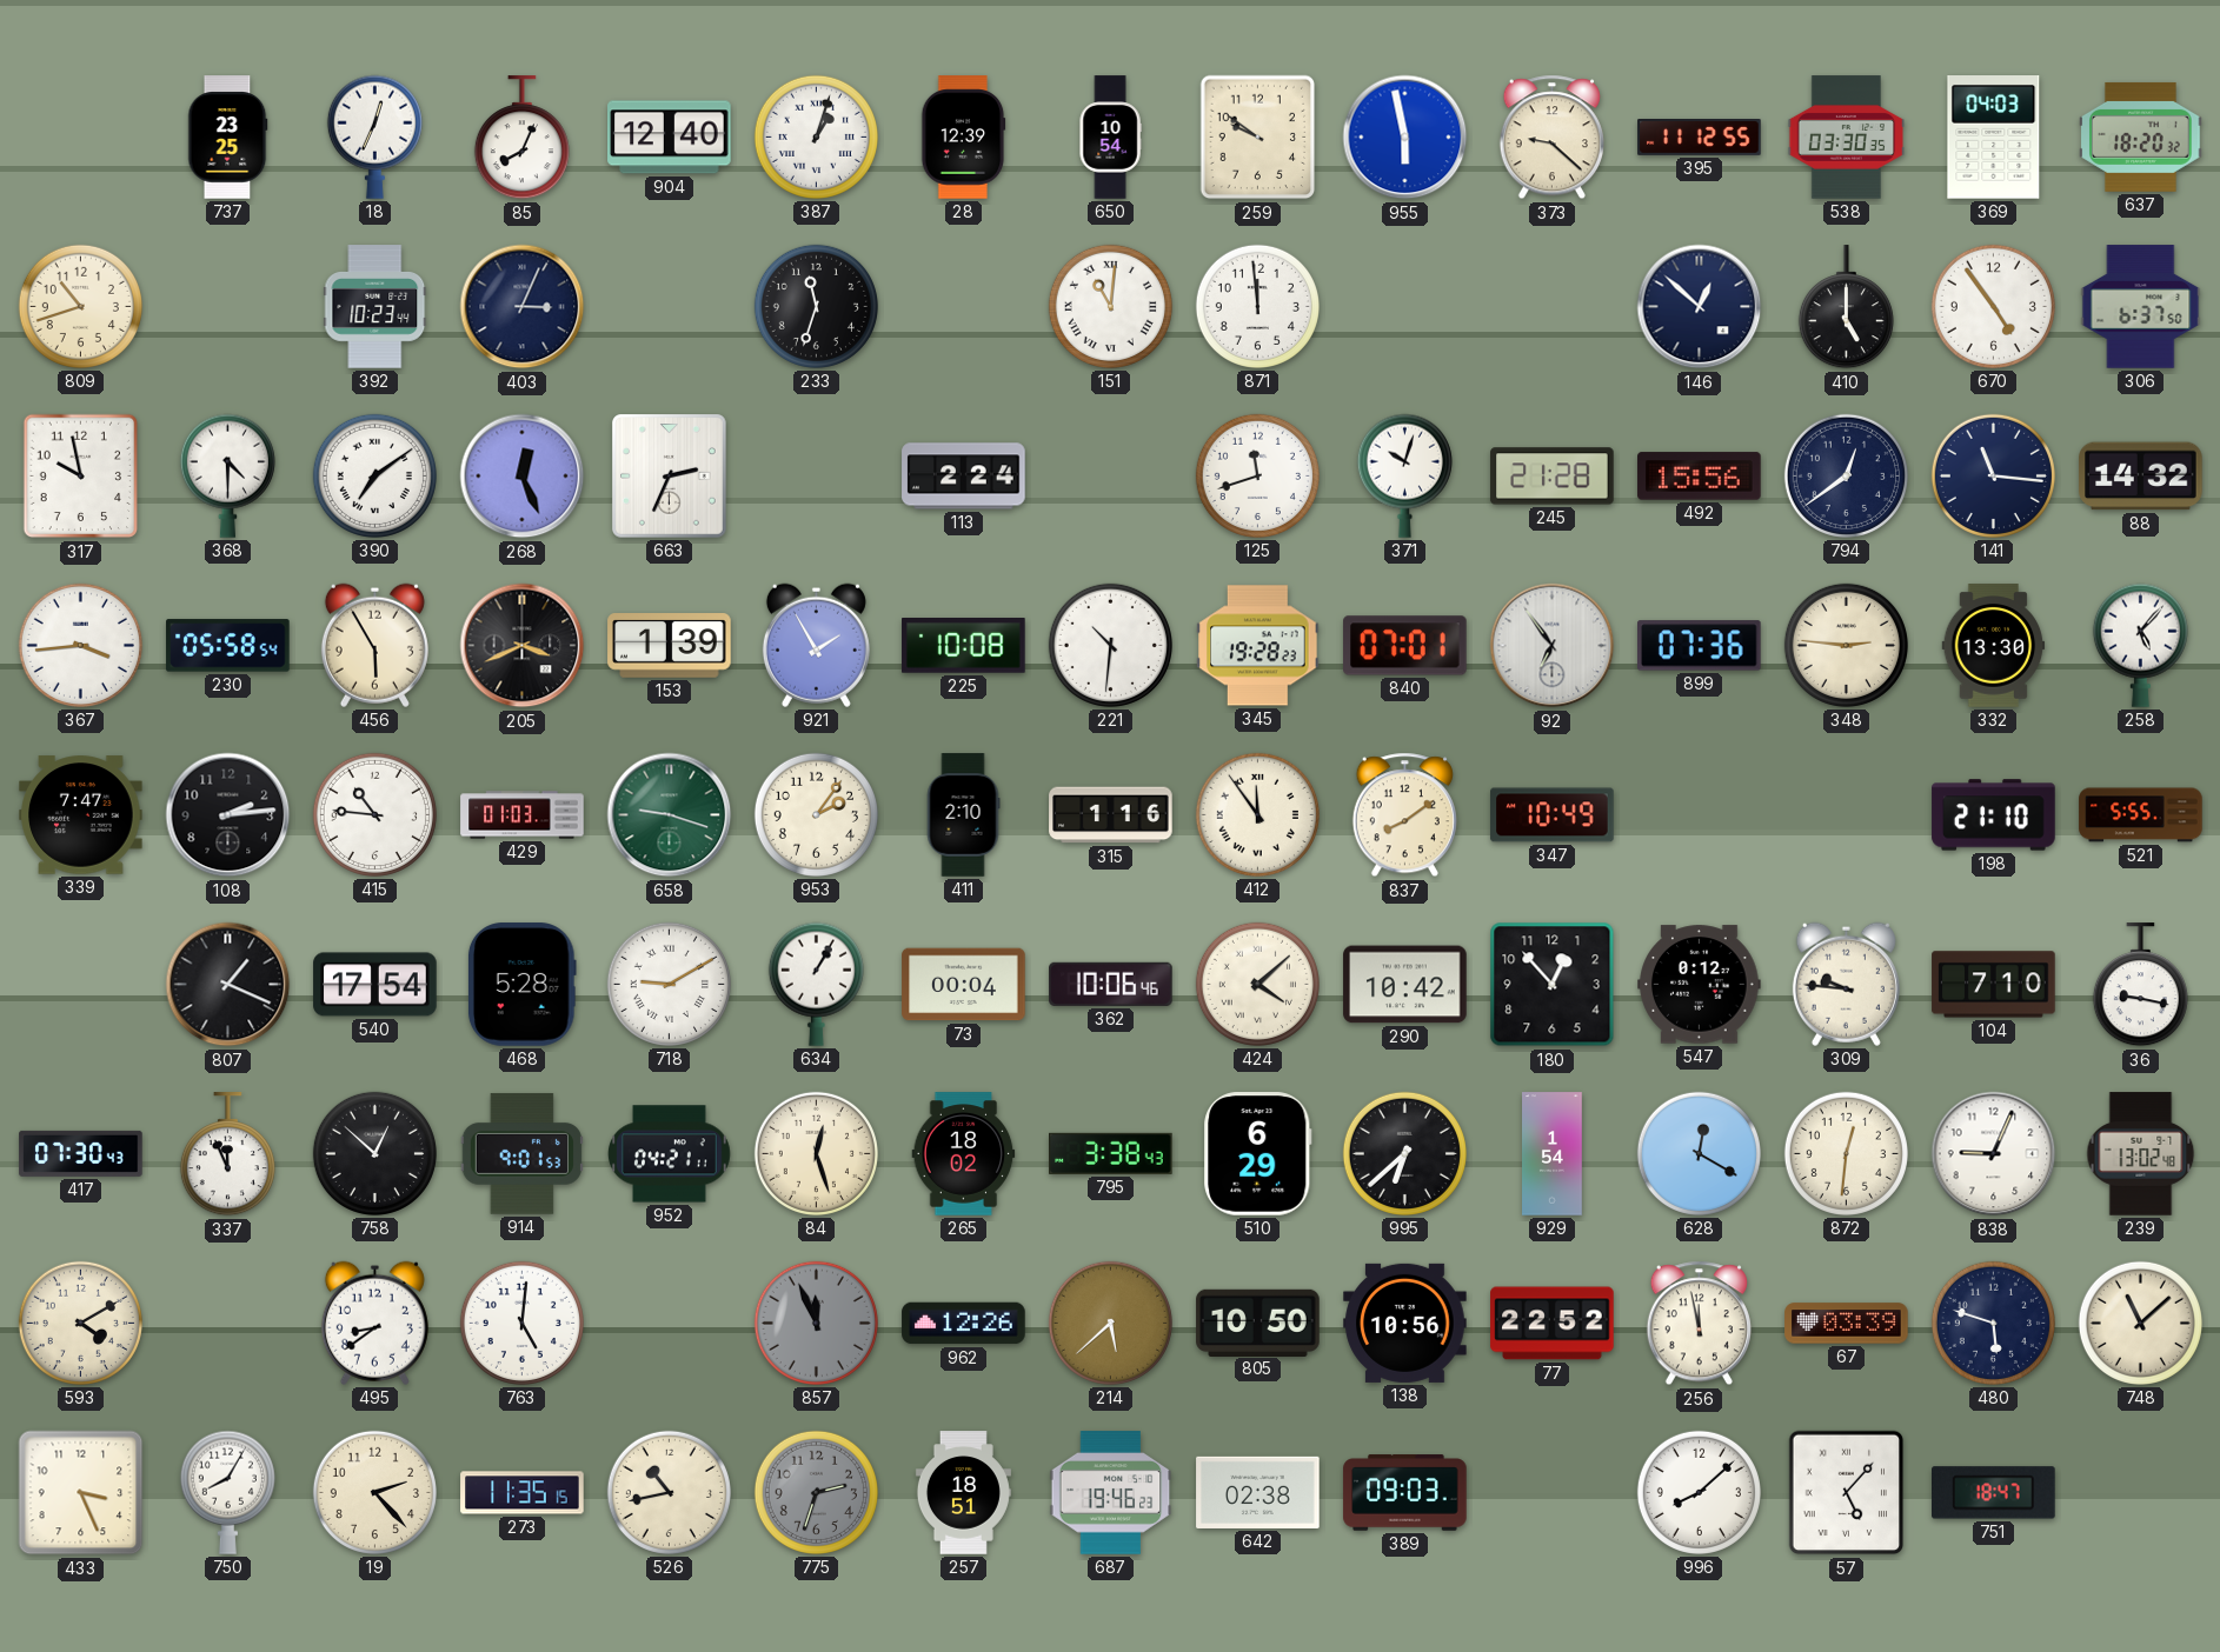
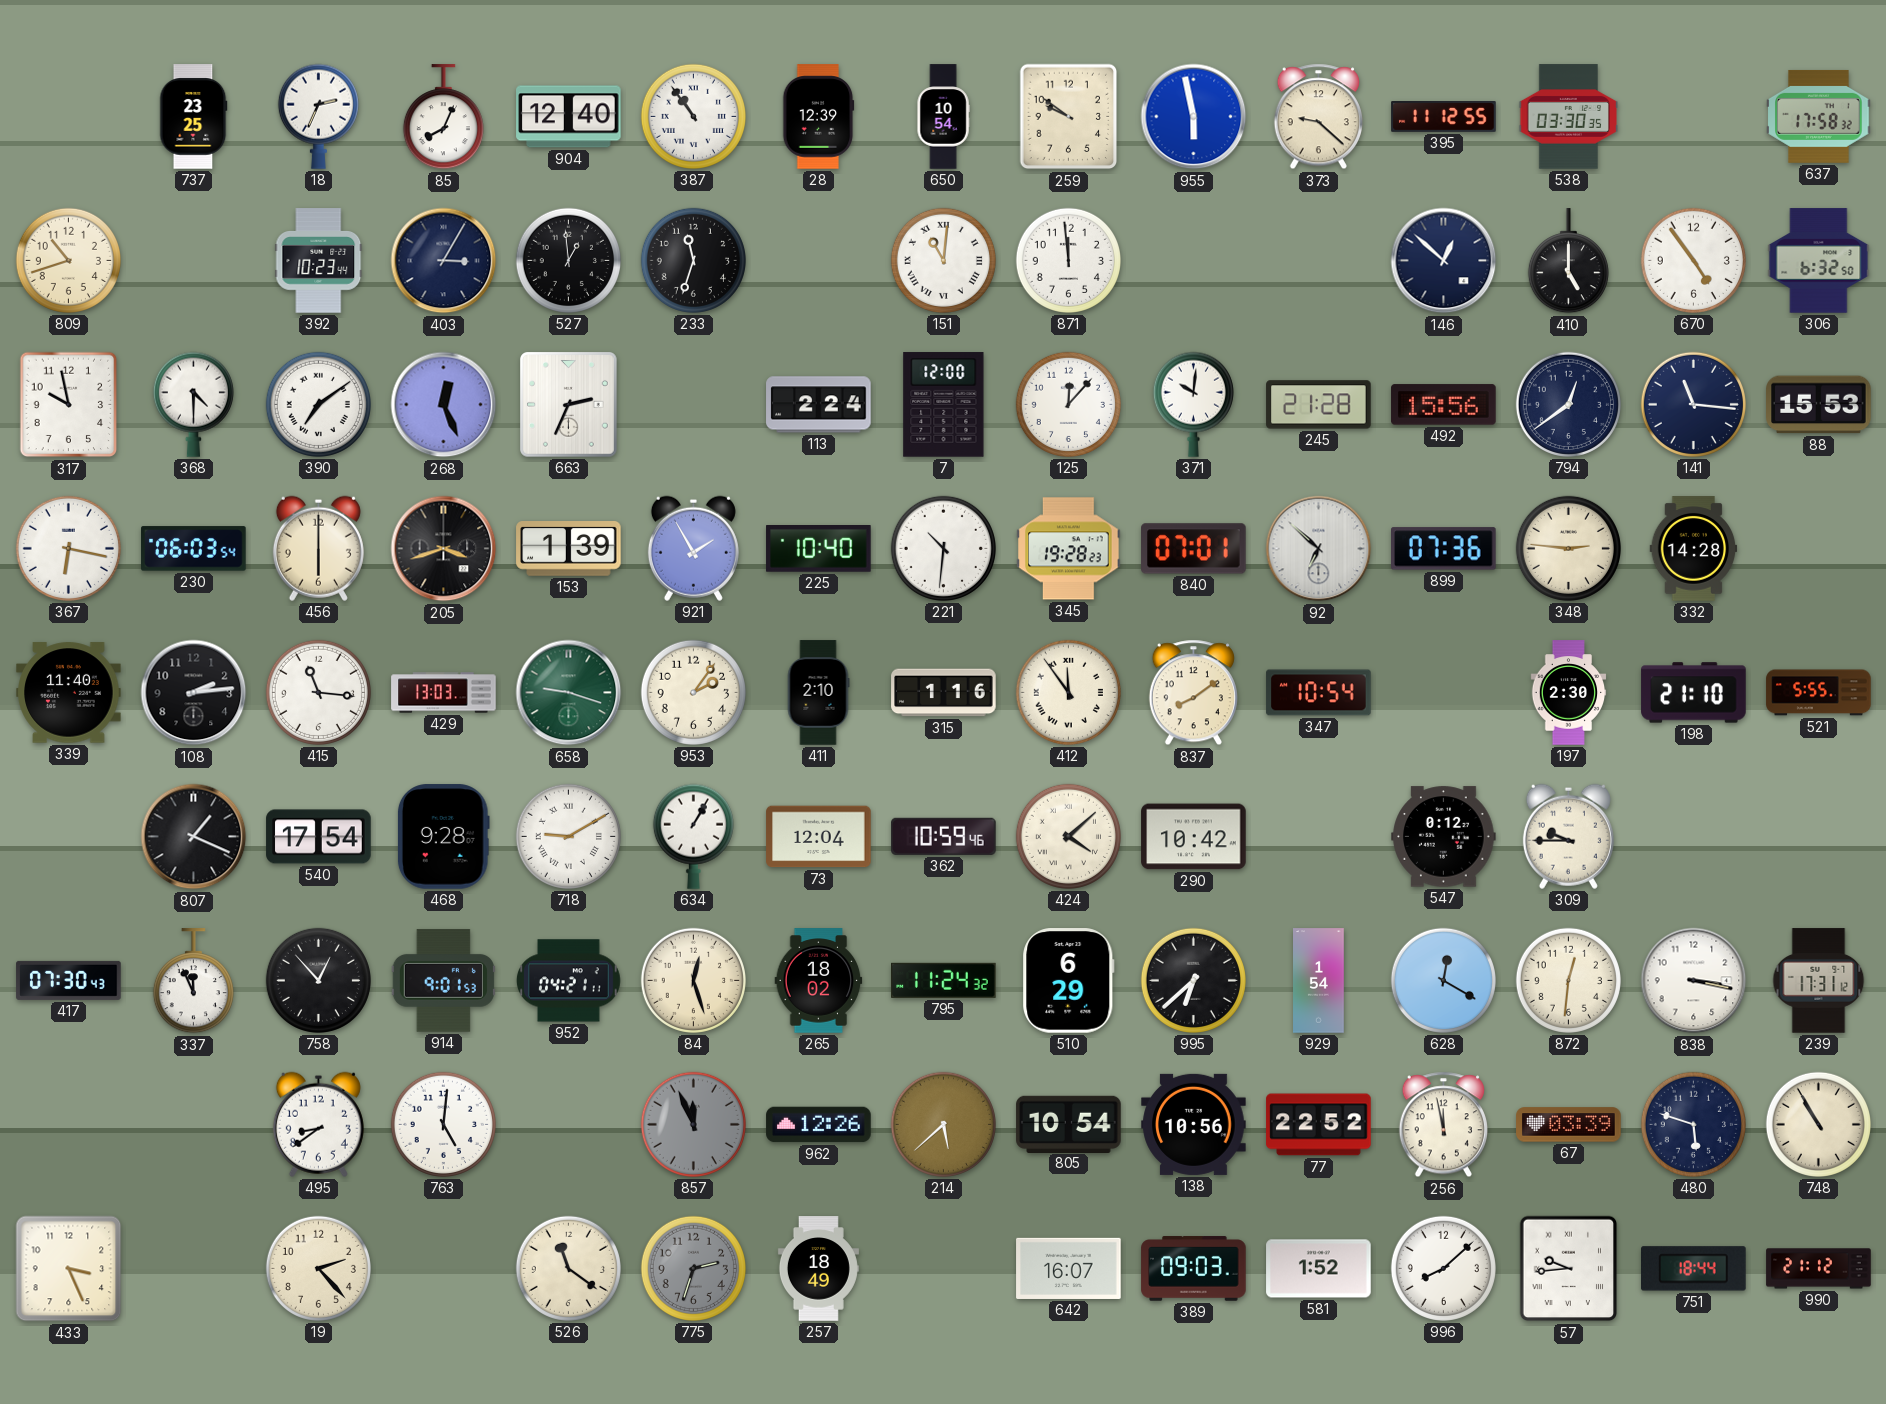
18: 12:34 -> 2:34 (318, 116)
387: 1:03 -> 10:54 (693, 116)
369: 04:03 -> none (1994, 138)
637: 18:20 -> 17:58 (1819, 116)
403: 3:04 -> 3:05 (444, 261)
527: none -> 12:59 (568, 260)
306: 6:37 -> 6:32 (1819, 261)
7: none -> 12:00 (944, 405)
125: 11:42 -> 12:07 (1068, 404)
371: 10:03 -> 10:01 (1193, 404)
88: 14:32 -> 15:53 (1819, 405)
367: 3:44 -> 6:17 (68, 548)
230: 05:58 -> 06:03 (194, 549)
456: 5:55 -> 6:00 (318, 548)
205: 3:41 -> 3:42 (444, 549)
225: 10:08 -> 10:40 (819, 549)
92: 6:54 -> 6:52 (1319, 549)
332: 13:30 -> 14:28 (1694, 549)
258: 5:07 -> none (2140, 645)
339: 7:47 -> 11:40 (69, 693)
415: 10:46 -> 11:16 (318, 692)
429: 01:03 -> 13:03 (444, 693)
347: 10:49 -> 10:54 (1319, 693)
197: none -> 2:30 (1569, 693)
468: 5:28 -> 9:28 (443, 837)
73: 00:04 -> 12:04 (819, 837)
362: 10:06 -> 10:59 (944, 836)
180: 12:53 -> none (1553, 985)
309: 9:46 -> 9:45 (1568, 836)
104: 7:10 -> none (1994, 985)
36: 9:17 -> none (2140, 985)
758: 12:52 -> 12:53 (318, 980)
795: 3:38 -> 11:24 (944, 980)
838: 9:04 -> 3:17 (1694, 981)
239: 13:02 -> 17:31 (1819, 981)
593: 4:10 -> none (80, 1323)
805: 10:50 -> 10:54 (1069, 1124)
748: 11:08 -> 10:55 (1818, 1124)
750: 8:05 -> none (227, 1492)
273: 11:35 -> none (523, 1493)
526: 10:43 -> 11:21 (568, 1268)
257: 18:51 -> 18:49 (818, 1269)
687: 19:46 -> none (1111, 1493)
642: 02:38 -> 16:07 (1069, 1268)
581: none -> 1:52 (1319, 1269)
57: 5:07 -> 9:44 (1569, 1269)
751: 18:47 -> 18:44 (1694, 1269)
990: none -> 21:12 (1819, 1269)
